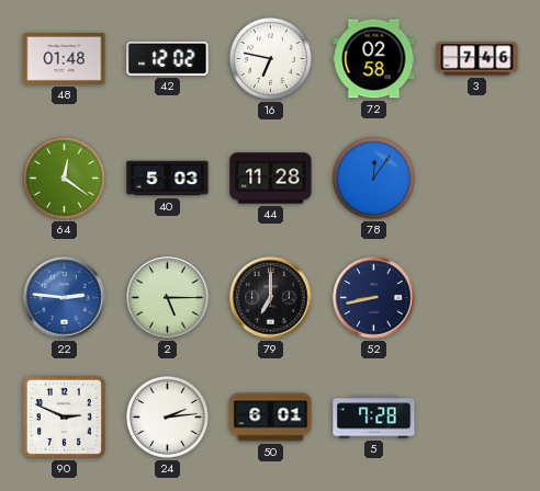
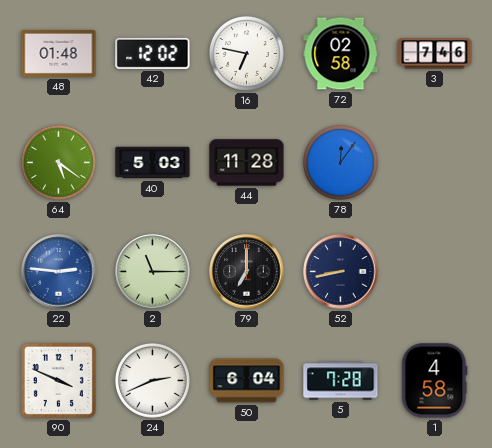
64: 12:21 -> 5:21 (58, 162)
2: 5:15 -> 11:15 (153, 272)
90: 2:49 -> 3:49 (58, 380)
24: 2:14 -> 2:41 (152, 380)
50: 6:01 -> 6:04 (247, 381)
1: none -> 4:58 (435, 381)
